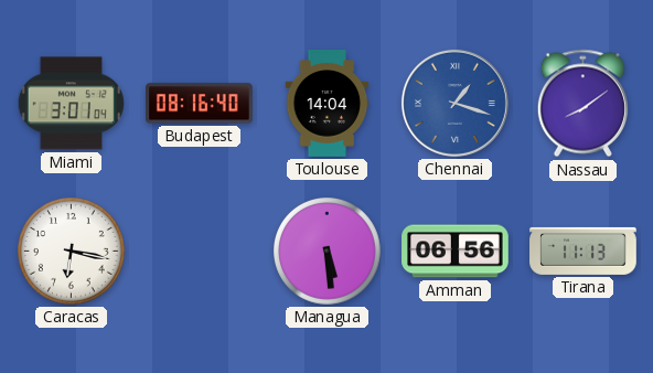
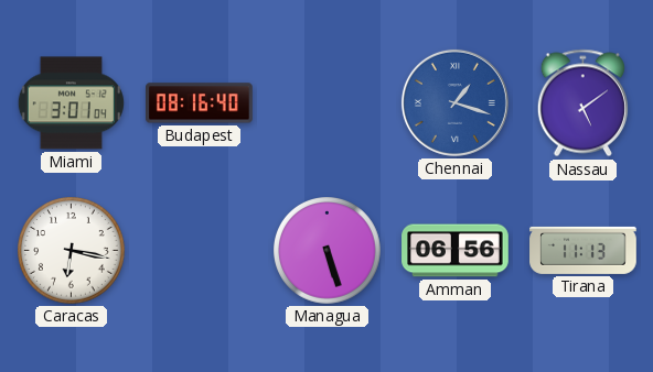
Toulouse: 14:04 -> none (328, 104)
Nassau: 8:09 -> 5:09 (582, 103)
Managua: 5:29 -> 5:27 (328, 251)
